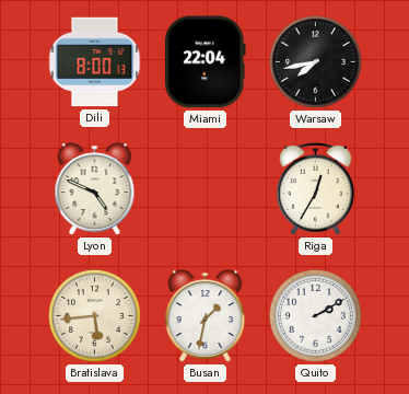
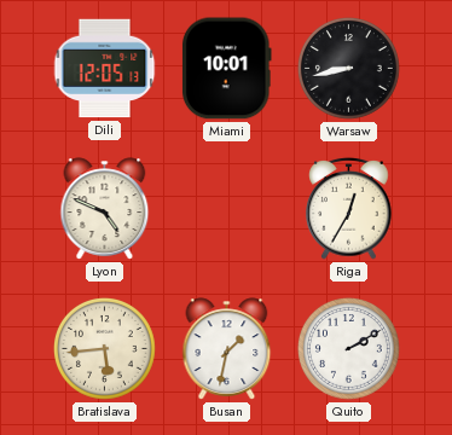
Dili: 8:00 -> 12:05 (105, 69)
Miami: 22:04 -> 10:01 (226, 69)
Warsaw: 7:43 -> 8:43 (348, 68)
